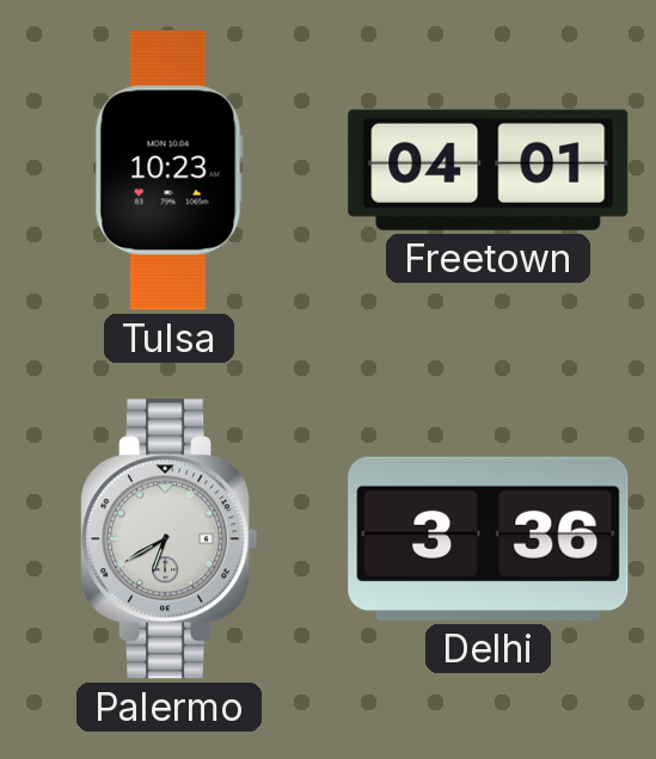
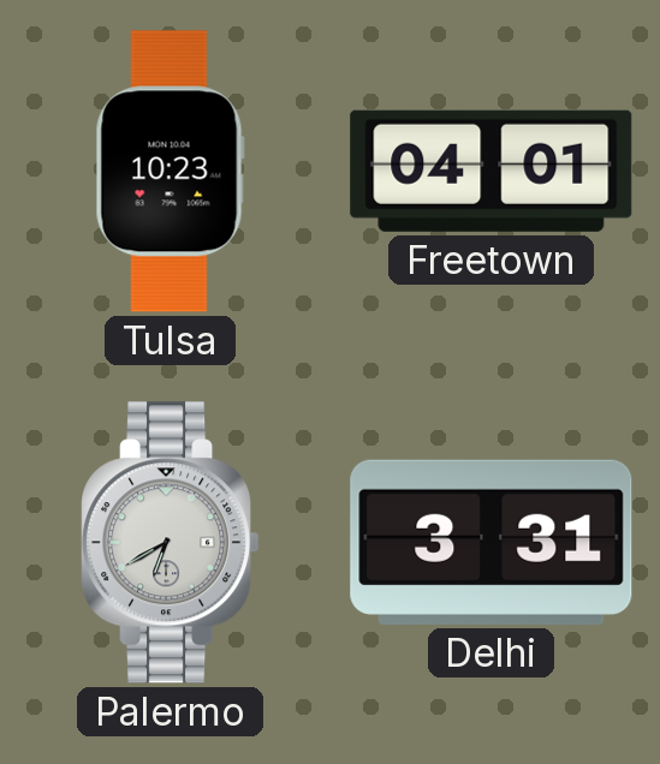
Delhi: 3:36 -> 3:31 (492, 542)
